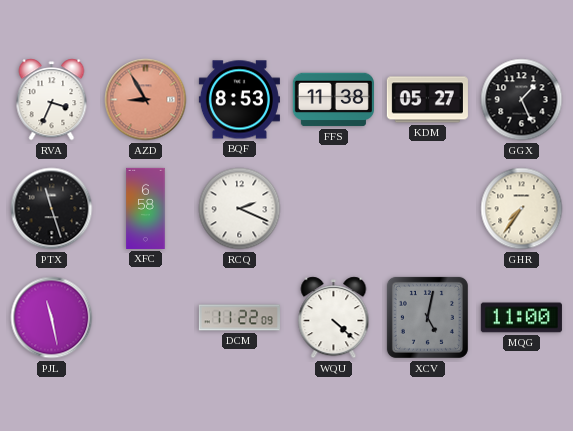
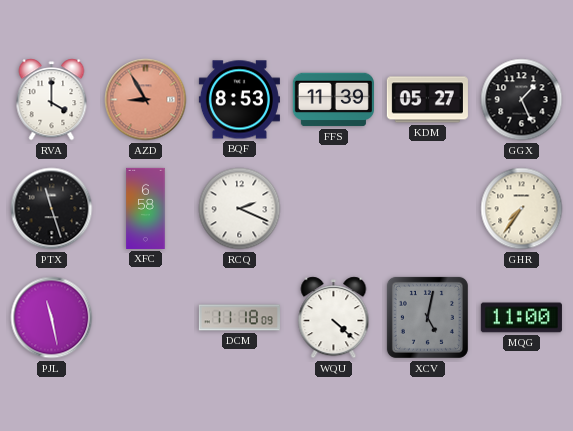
RVA: 3:34 -> 4:00 (52, 100)
FFS: 11:38 -> 11:39 (333, 100)
DCM: 11:22 -> 11:18 (239, 318)
